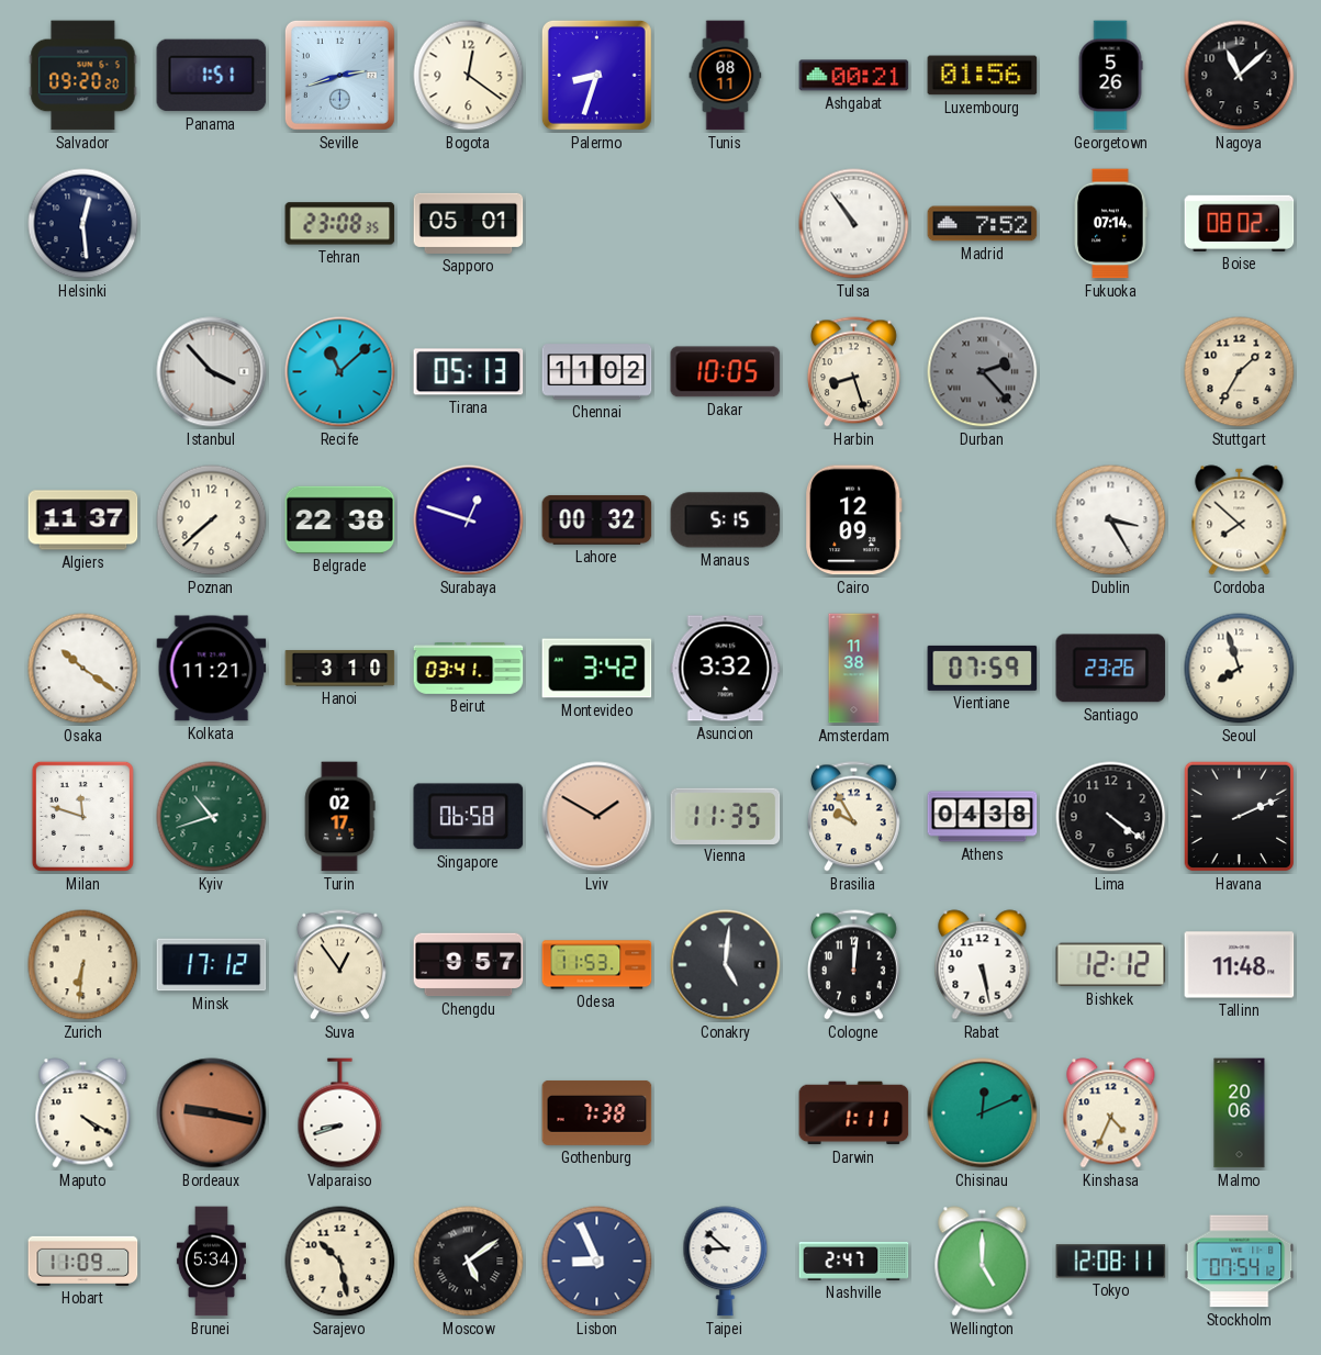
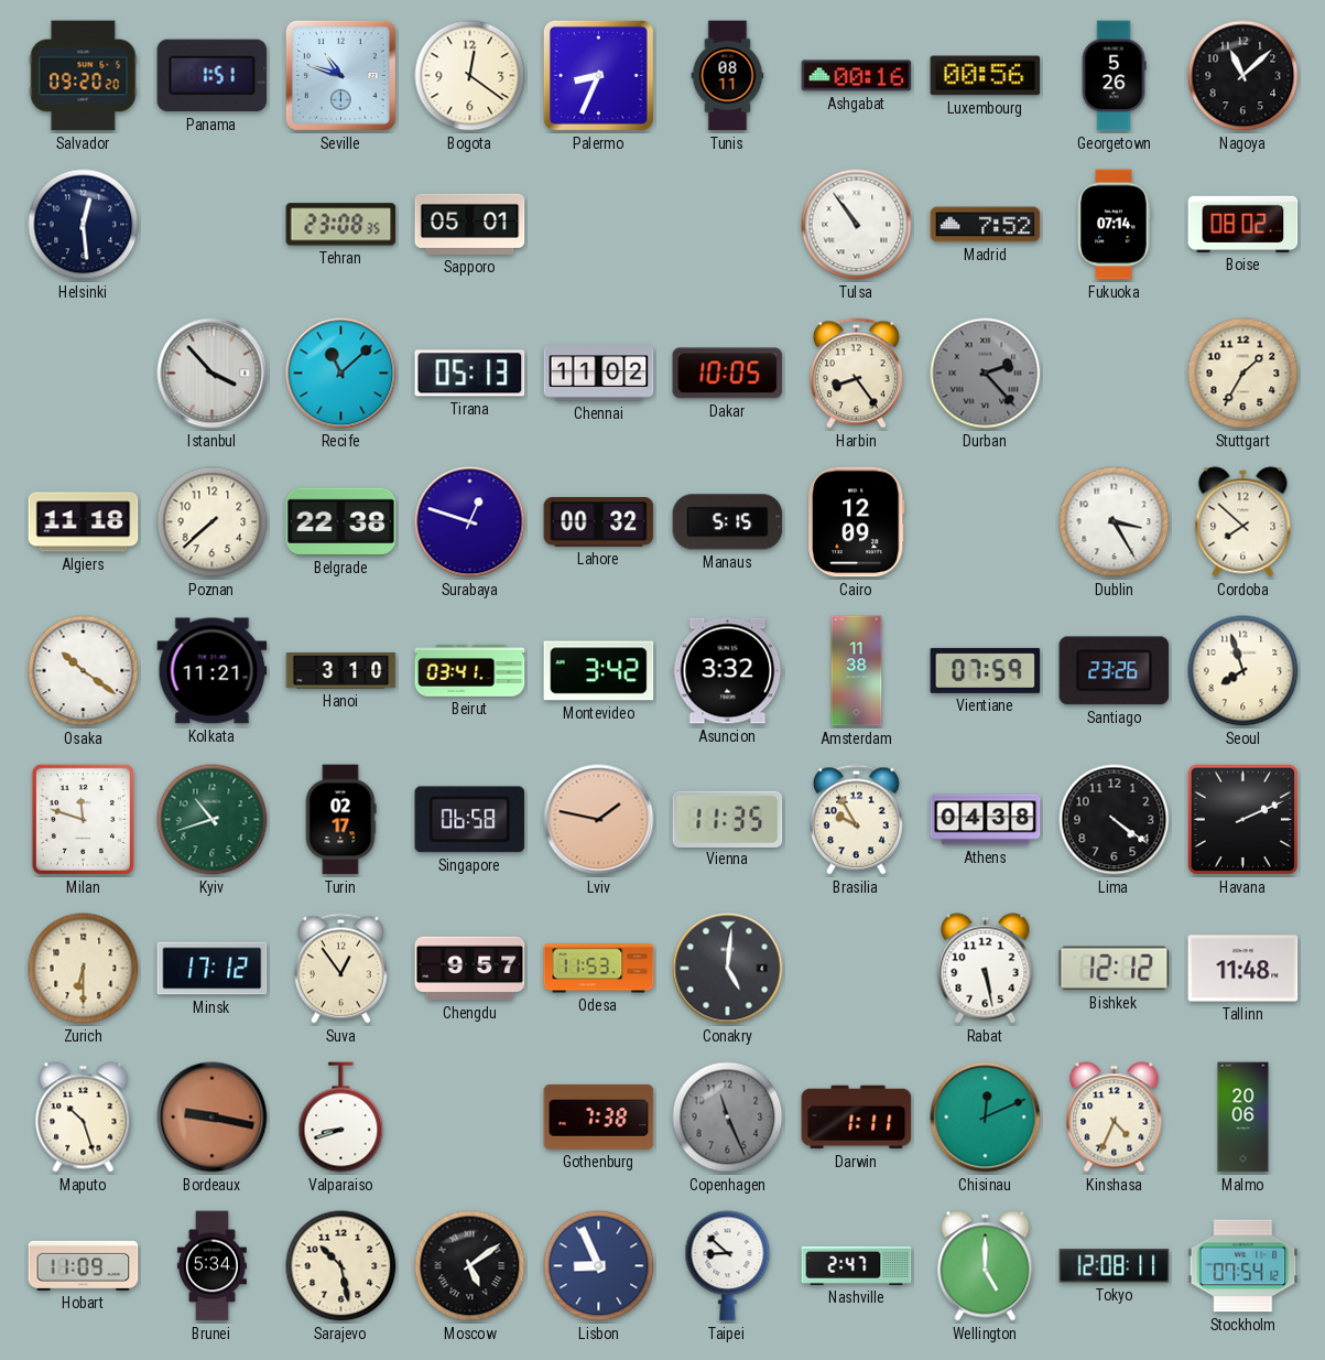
Seville: 2:42 -> 10:48 (340, 75)
Palermo: 8:33 -> 8:34 (598, 75)
Ashgabat: 00:21 -> 00:16 (857, 76)
Luxembourg: 01:56 -> 00:56 (986, 76)
Harbin: 8:27 -> 8:24 (856, 374)
Algiers: 11:37 -> 11:18 (84, 522)
Lviv: 1:50 -> 1:47 (599, 820)
Zurich: 6:31 -> 6:30 (84, 969)
Cologne: 12:01 -> none (853, 965)
Maputo: 4:20 -> 10:27 (84, 1118)
Copenhagen: none -> 11:26 (728, 1118)
